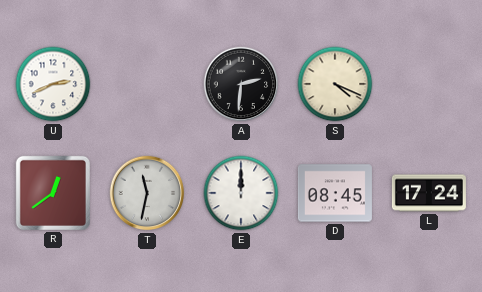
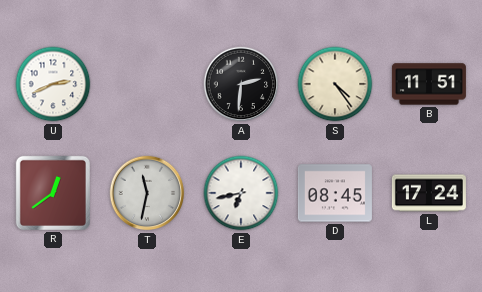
S: 4:19 -> 4:24 (335, 84)
B: none -> 11:51 (429, 84)
E: 12:00 -> 6:43 (241, 193)
